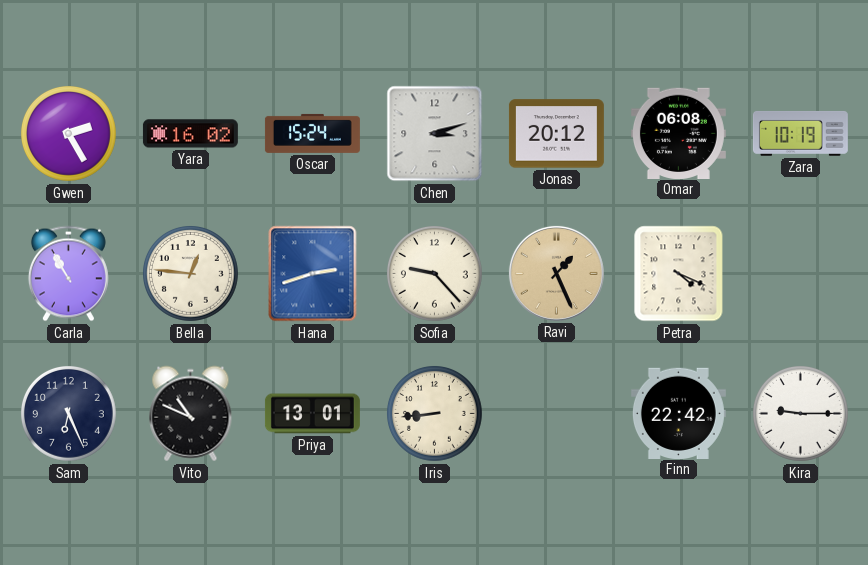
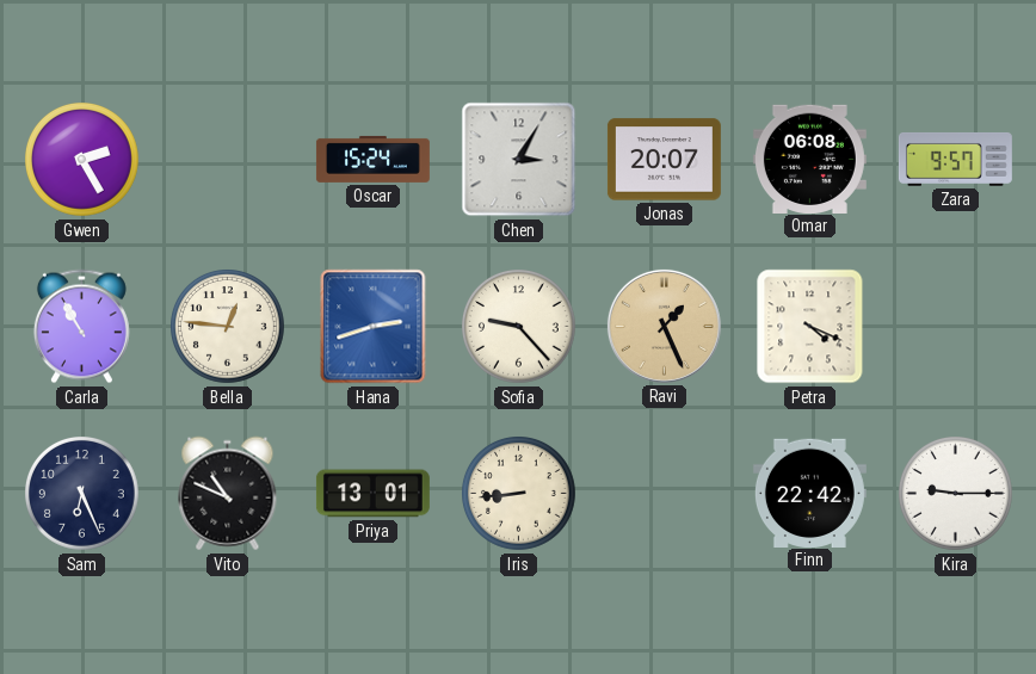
Yara: 16:02 -> none (190, 134)
Chen: 3:12 -> 3:05 (519, 160)
Jonas: 20:12 -> 20:07 (664, 160)
Zara: 10:19 -> 9:57 (955, 159)
